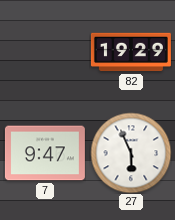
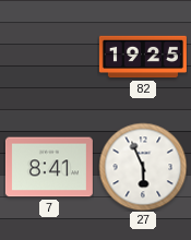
82: 19:29 -> 19:25 (143, 57)
7: 9:47 -> 8:41 (49, 167)
